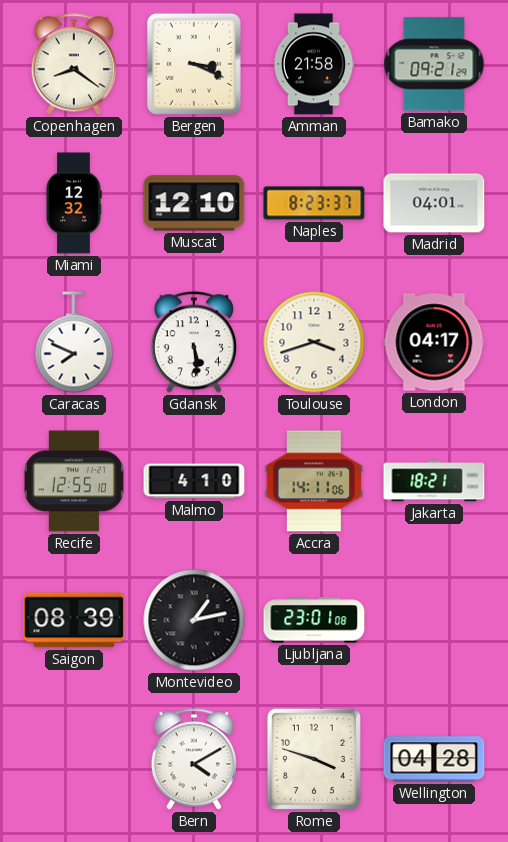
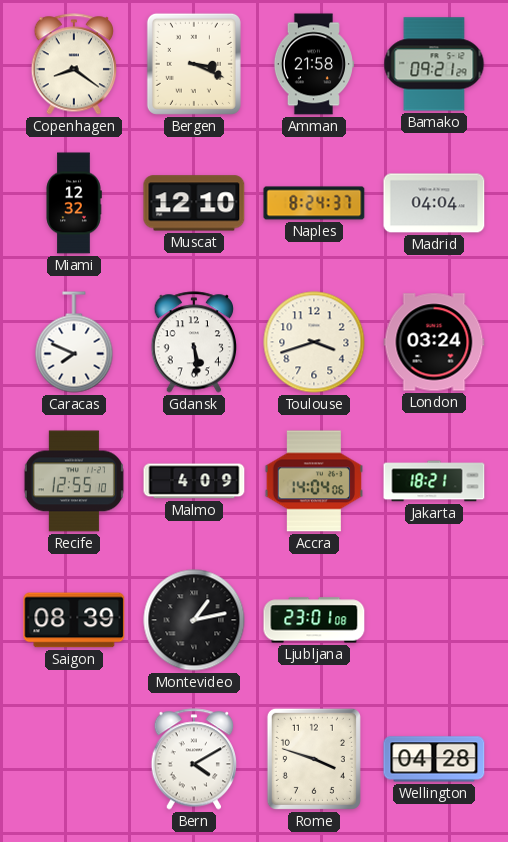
Naples: 8:23 -> 8:24 (314, 203)
Madrid: 04:01 -> 04:04 (434, 203)
London: 04:17 -> 03:24 (434, 342)
Malmo: 4:10 -> 4:09 (194, 481)
Accra: 14:11 -> 14:04 (313, 481)
